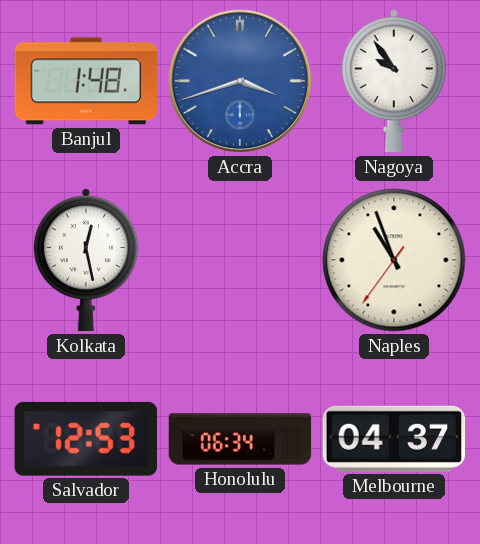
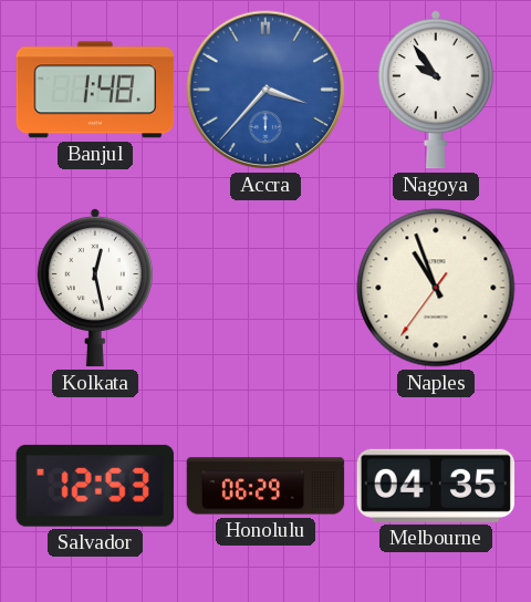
Accra: 3:42 -> 3:37 (265, 90)
Honolulu: 06:34 -> 06:29 (265, 486)
Melbourne: 04:37 -> 04:35 (436, 486)
